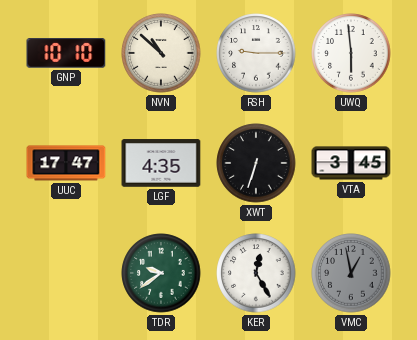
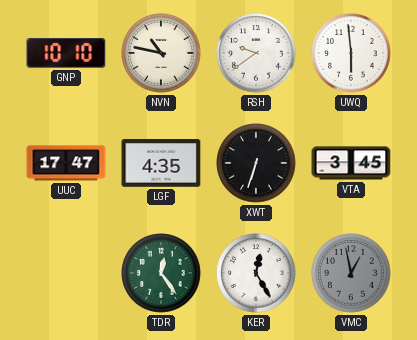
NVN: 10:52 -> 10:47 (161, 53)
RSH: 9:15 -> 9:39 (256, 53)
TDR: 9:39 -> 12:24 (161, 273)
